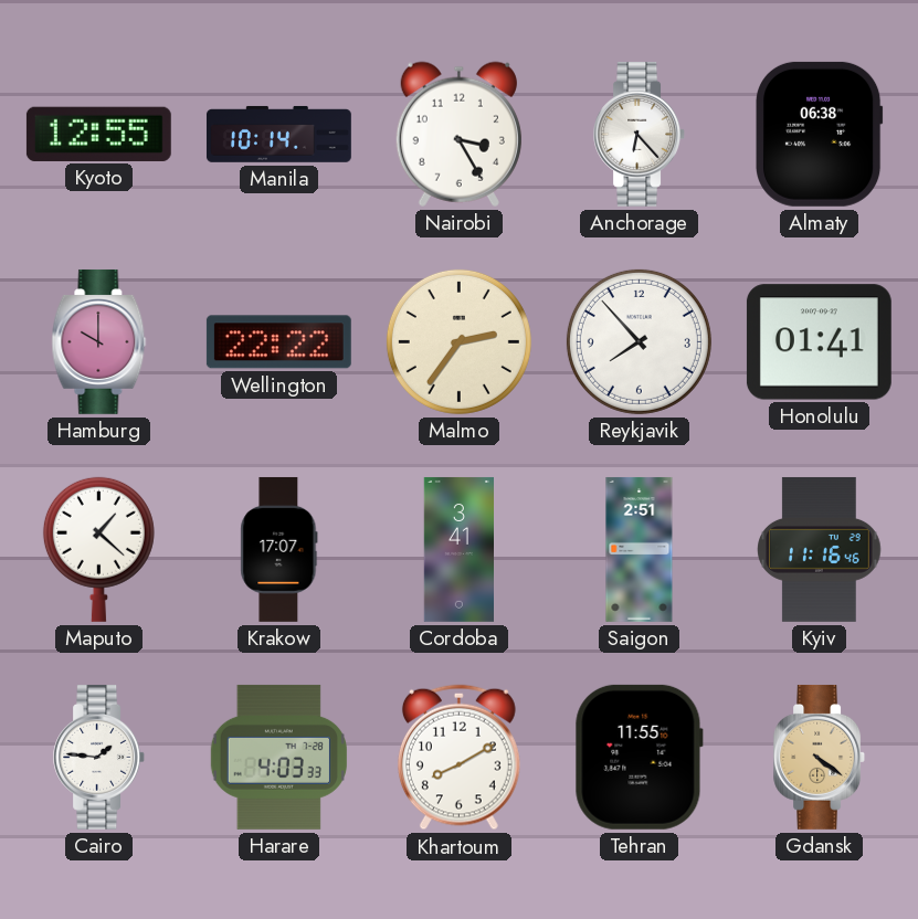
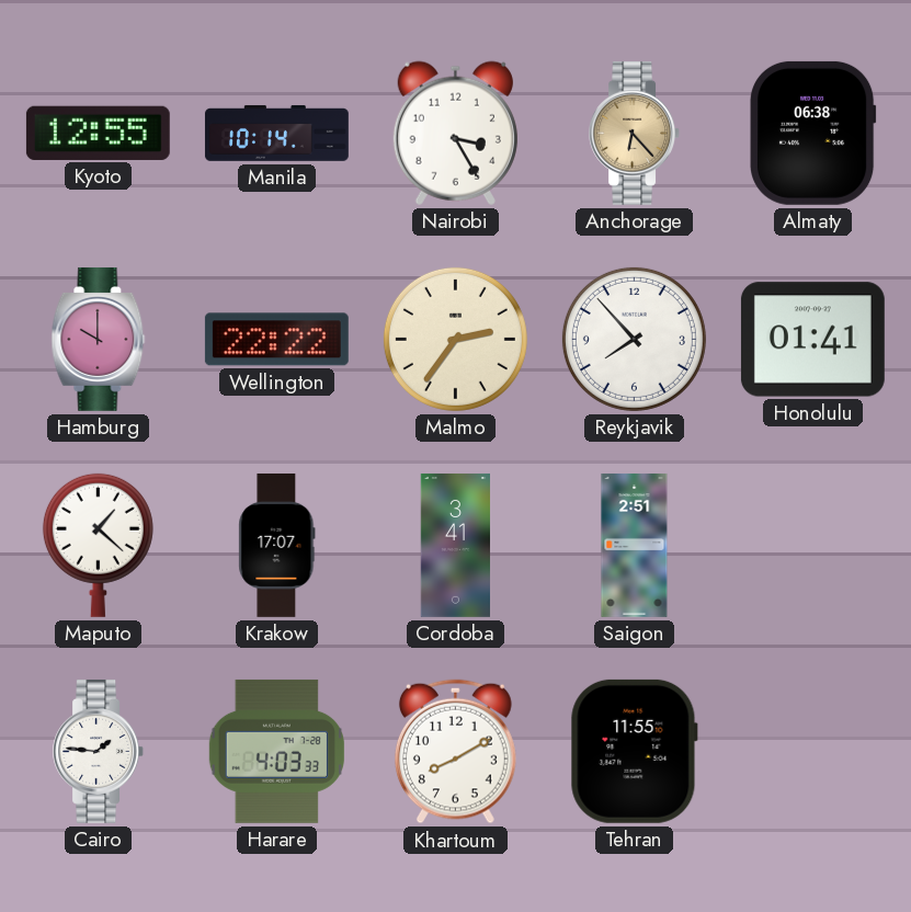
Anchorage dial: white -> champagne (635, 133)
Kyiv: 11:16 -> none (820, 549)
Gdansk: 4:21 -> none (820, 757)
